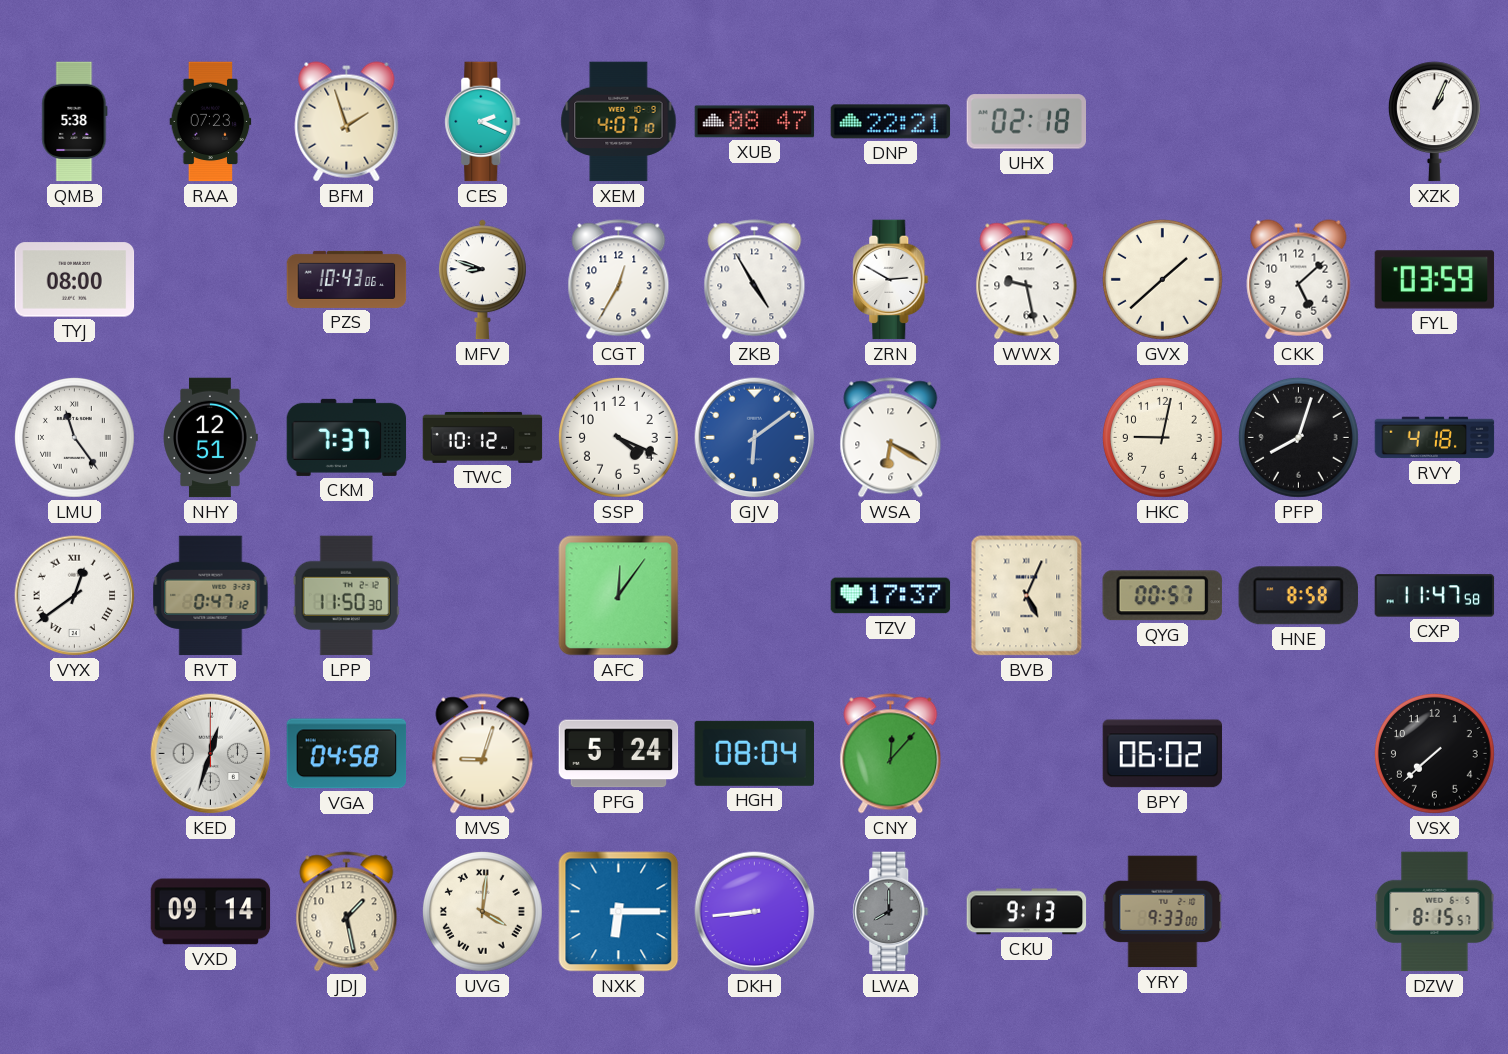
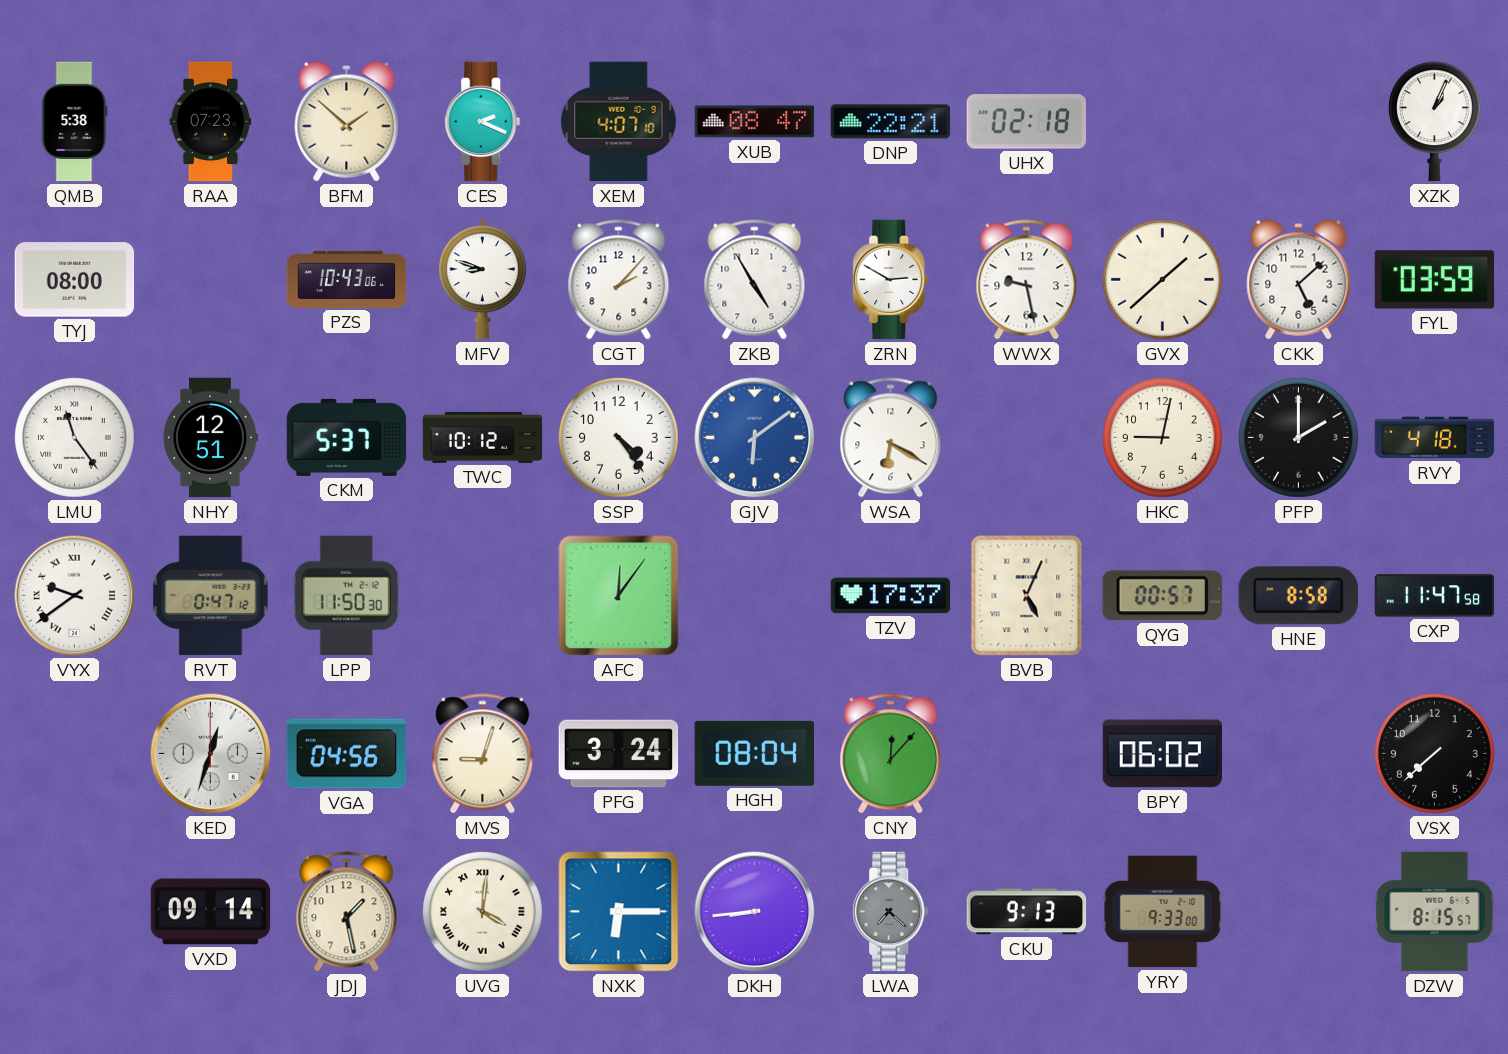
BFM: 1:57 -> 1:52 (347, 122)
CGT: 12:35 -> 2:07 (619, 280)
CKM: 7:37 -> 5:37 (347, 437)
SSP: 4:19 -> 4:24 (618, 437)
PFP: 8:03 -> 2:00 (1298, 437)
VYX: 12:39 -> 9:39 (75, 596)
VGA: 04:58 -> 04:56 (347, 754)
PFG: 5:24 -> 3:24 (619, 754)
LWA: 8:00 -> 7:22 (891, 912)
